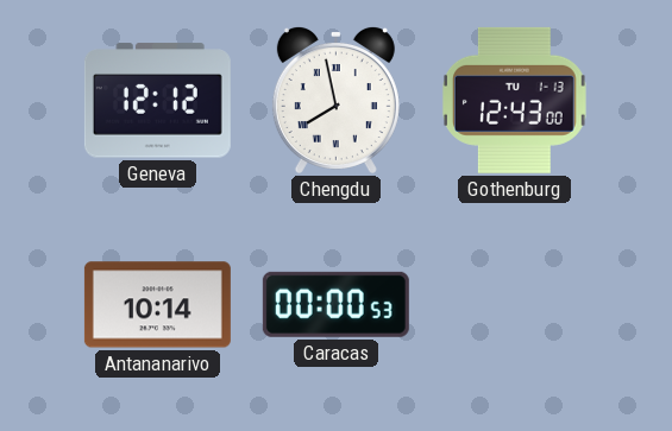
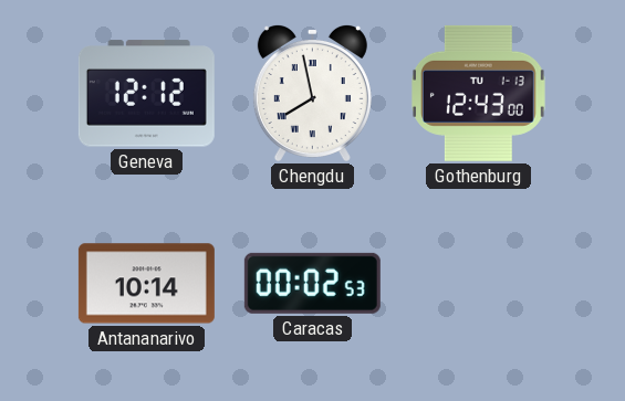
Caracas: 00:00 -> 00:02 (312, 283)
